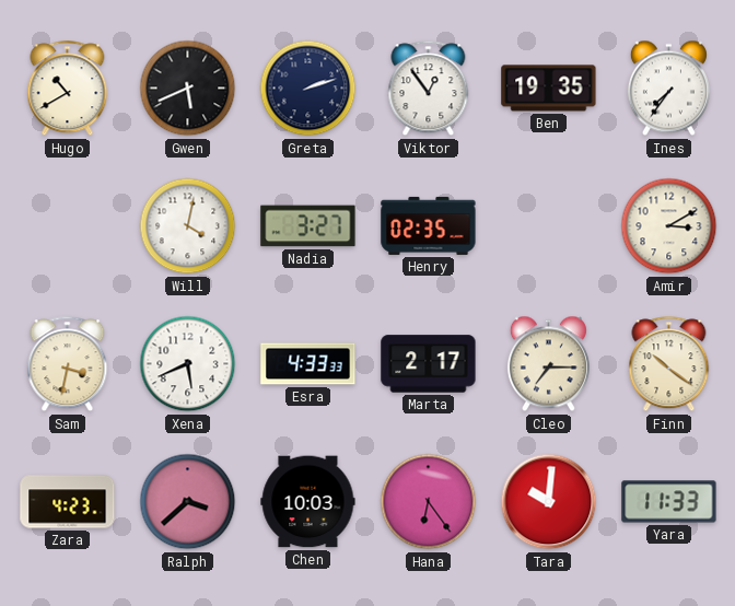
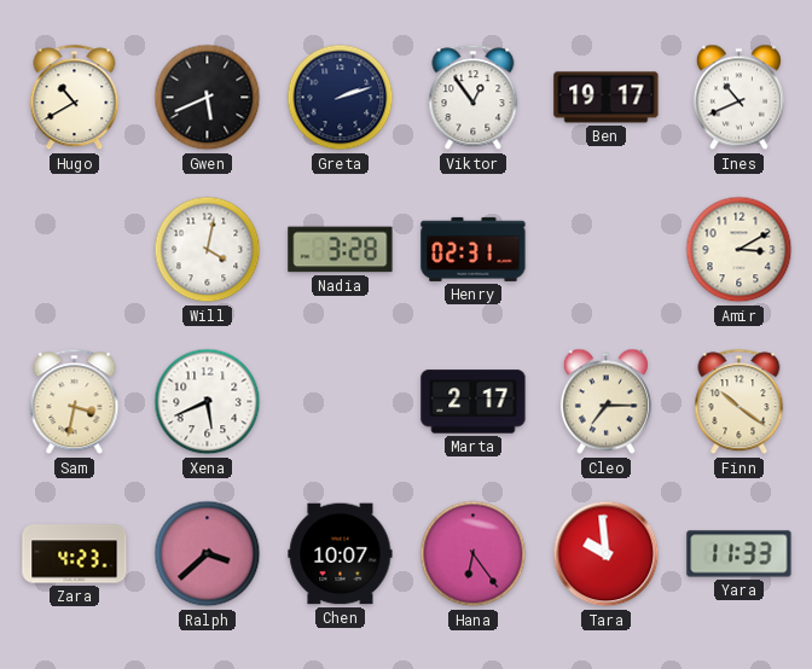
Ben: 19:35 -> 19:17 (607, 98)
Ines: 7:36 -> 10:41 (738, 98)
Nadia: 3:27 -> 3:28 (341, 250)
Henry: 02:35 -> 02:31 (474, 249)
Esra: 4:33 -> none (308, 364)
Chen: 10:03 -> 10:07 (341, 554)
Tara: 10:01 -> 9:59 (607, 554)
